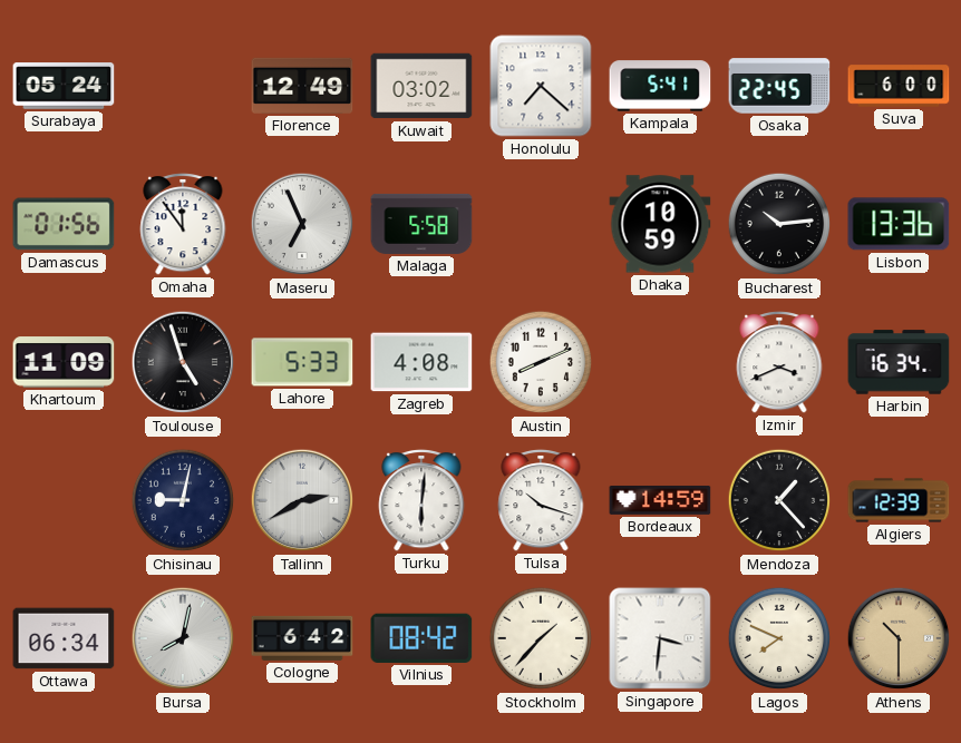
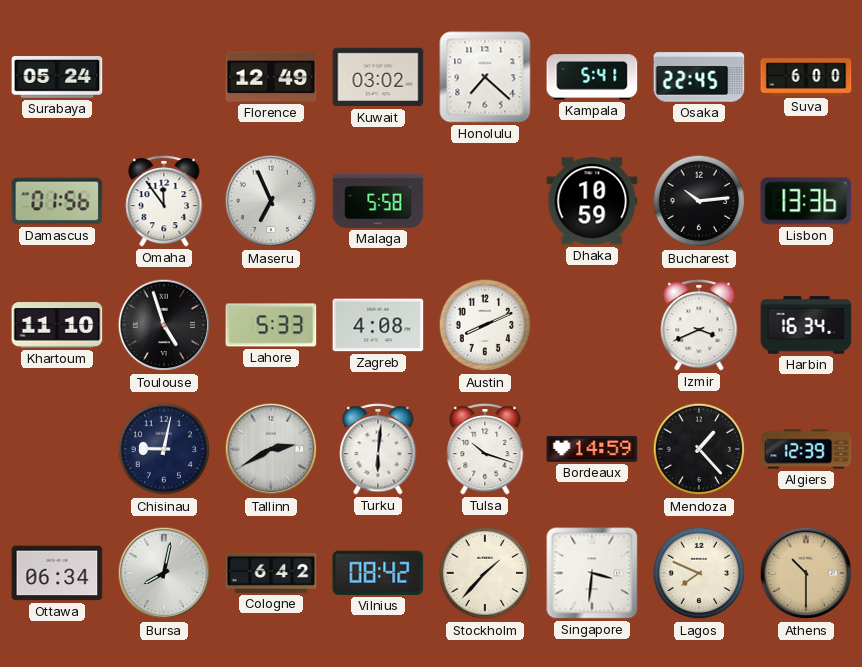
Khartoum: 11:09 -> 11:10 (57, 325)
